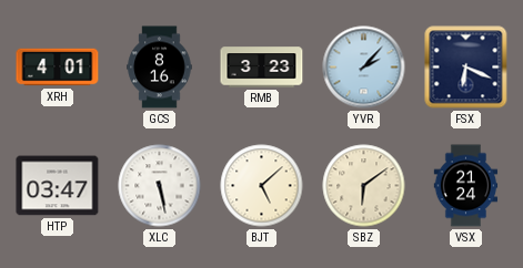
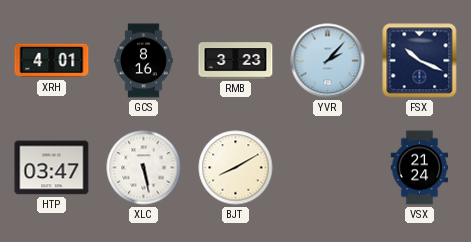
FSX: 6:19 -> 10:19 (420, 61)
BJT: 5:08 -> 8:10 (236, 168)
SBZ: 6:09 -> none (364, 186)
